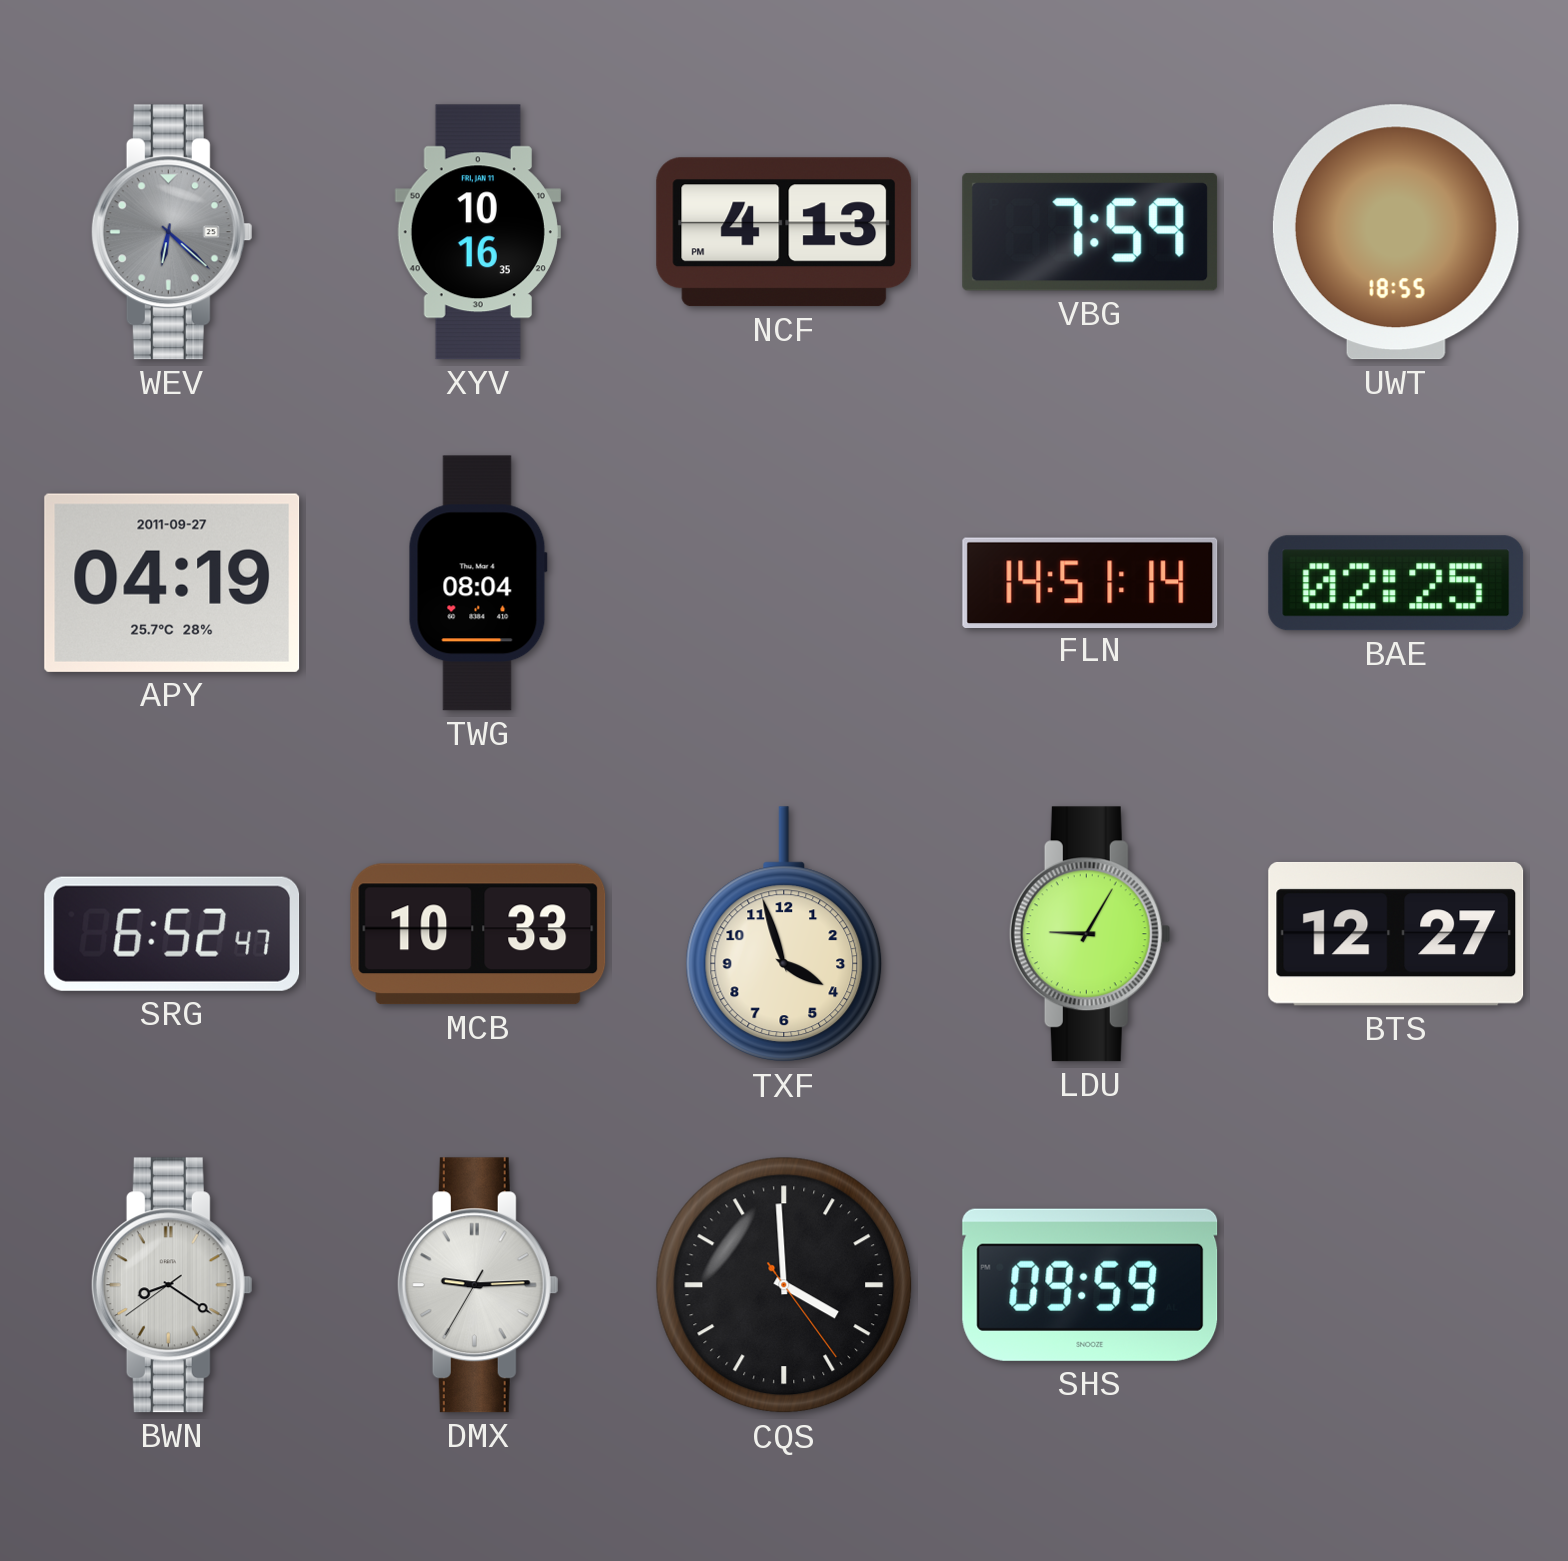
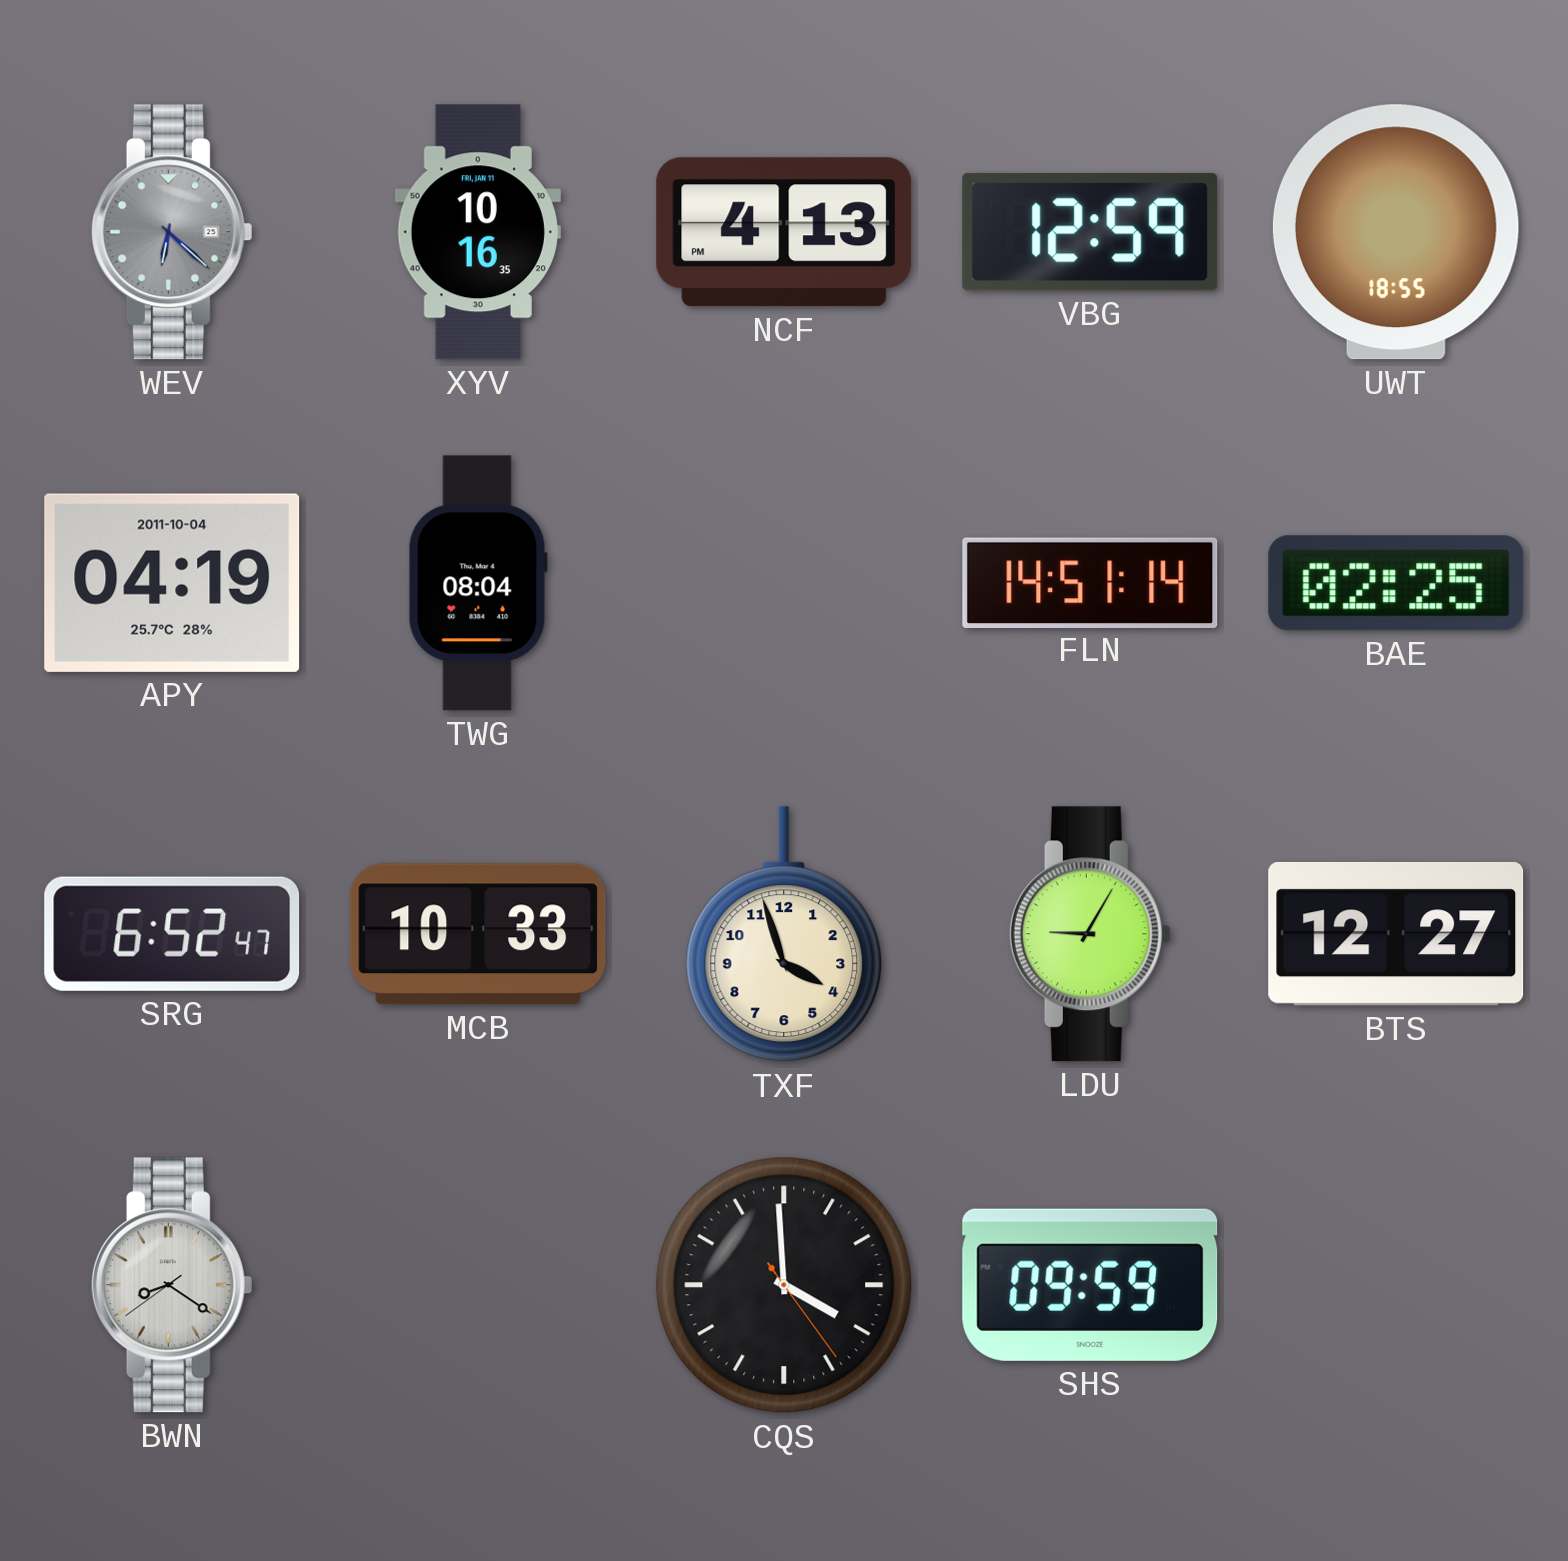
VBG: 7:59 -> 12:59 (1090, 232)
APY date: 2011-09-27 -> 2011-10-04 (172, 583)
DMX: 9:14 -> none (478, 1285)
